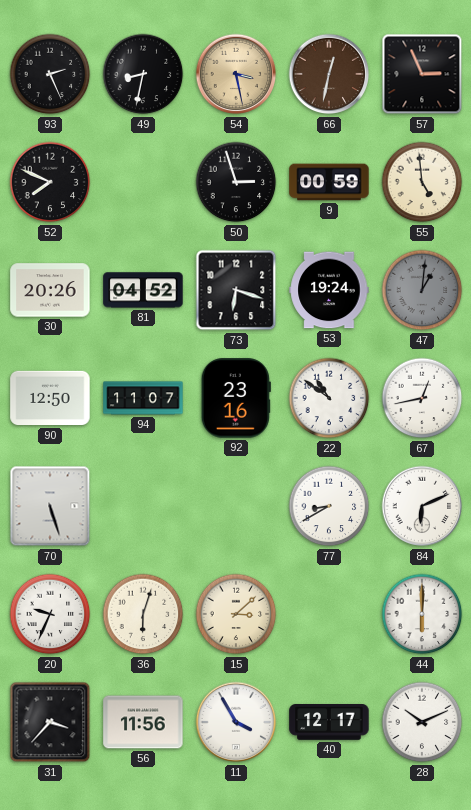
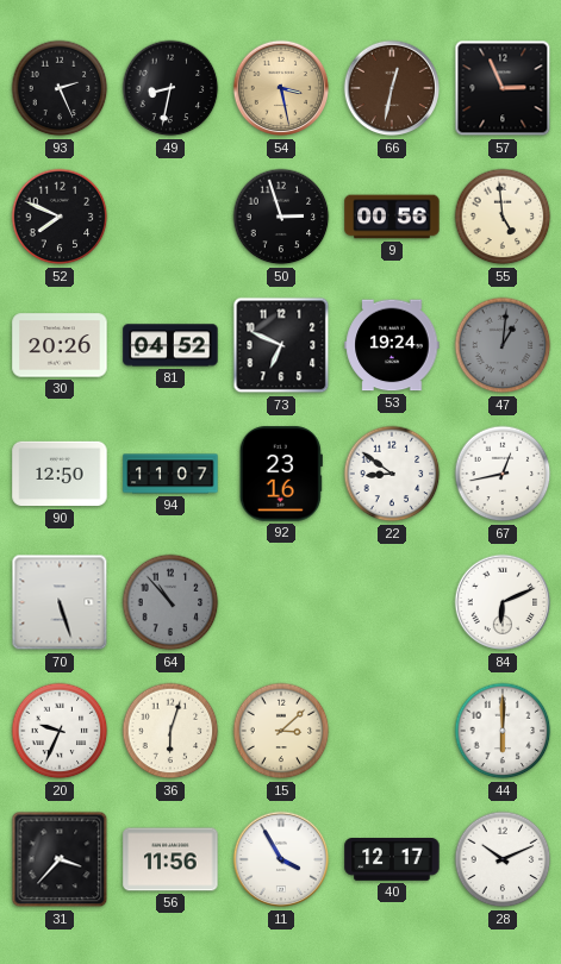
9: 00:59 -> 00:56 (392, 217)
73: 6:18 -> 6:49 (281, 345)
22: 10:51 -> 8:51 (392, 474)
64: none -> 10:53 (170, 602)
77: 8:40 -> none (329, 506)
